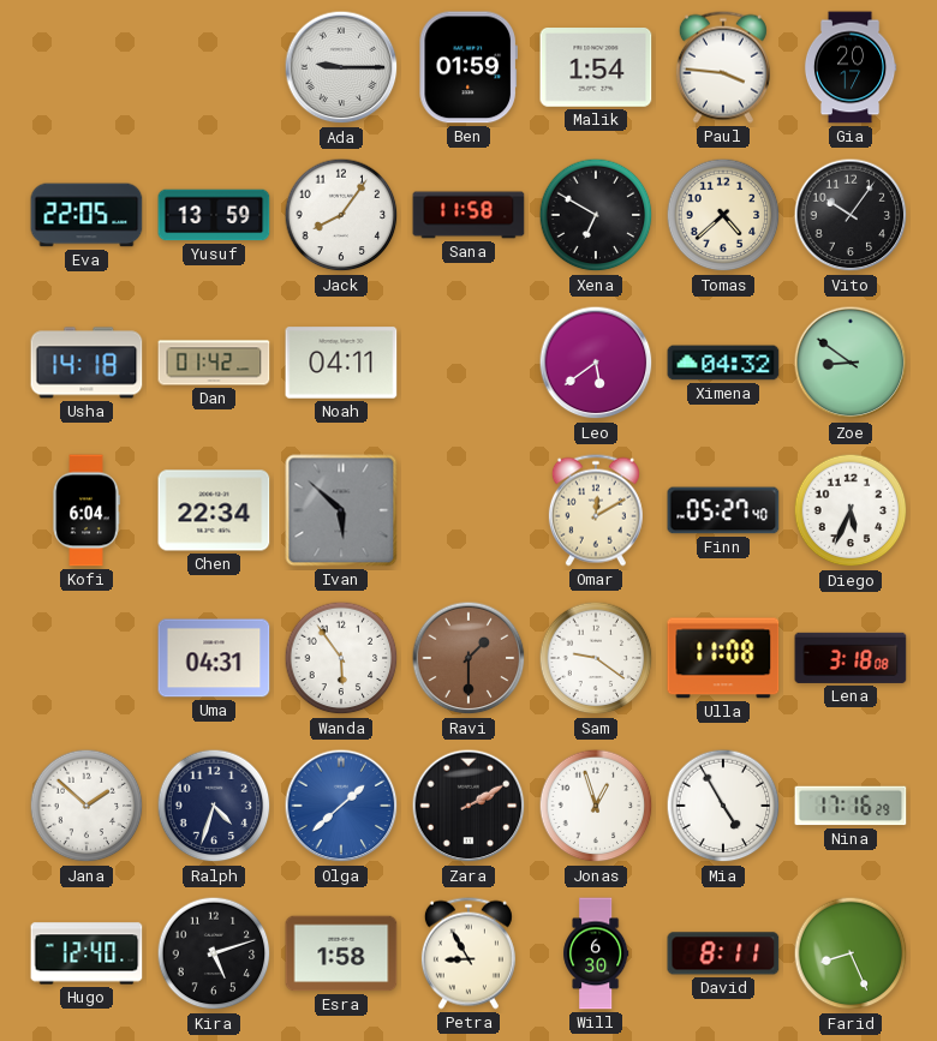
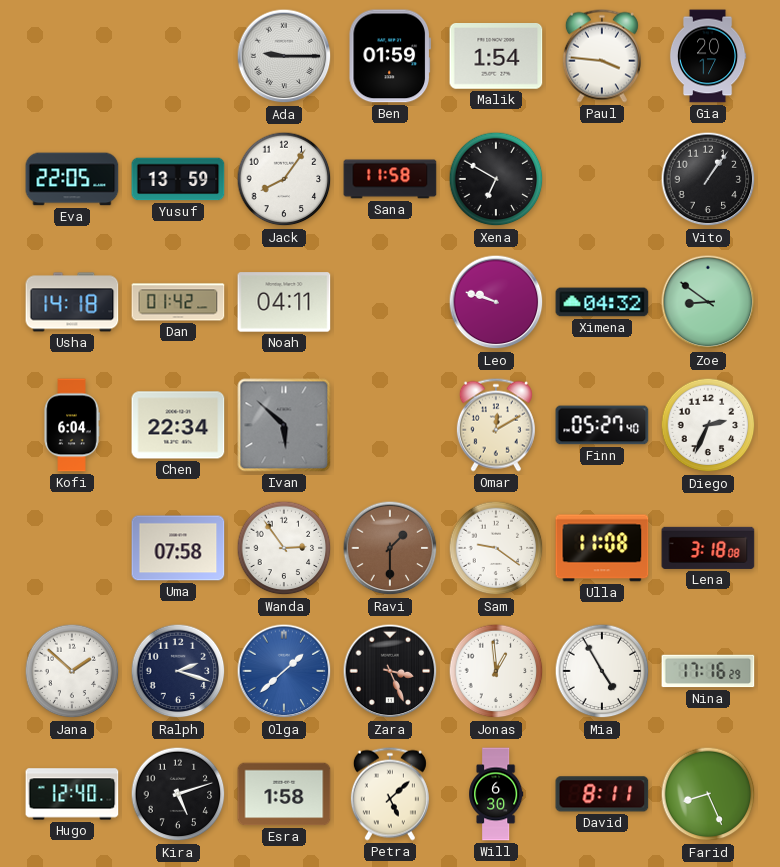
Tomas: 4:38 -> none (723, 215)
Vito: 10:06 -> 1:06 (708, 179)
Leo: 5:39 -> 9:48 (496, 302)
Diego: 5:34 -> 2:34 (708, 425)
Uma: 04:31 -> 07:58 (178, 548)
Wanda: 5:54 -> 2:54 (284, 548)
Ralph: 4:33 -> 2:18 (178, 671)
Zara: 2:10 -> 3:26 (390, 671)
Jonas: 12:57 -> 12:59 (496, 671)
Petra: 8:55 -> 5:08 (390, 794)
